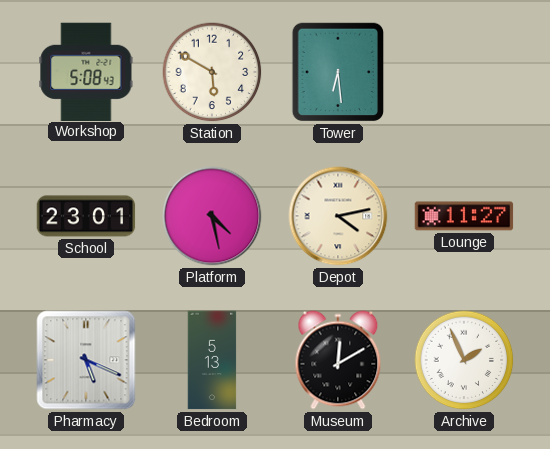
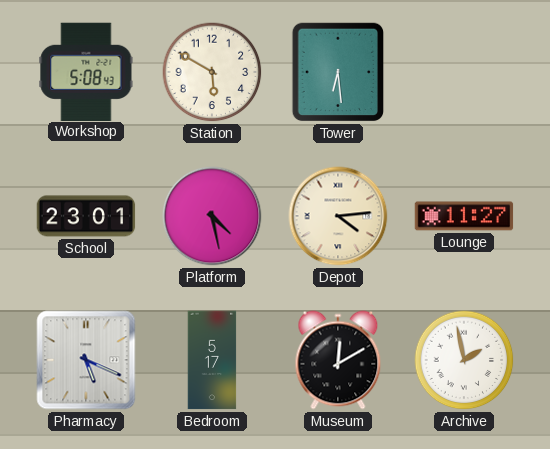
Depot: 4:13 -> 4:14 (338, 216)
Bedroom: 5:13 -> 5:17 (212, 360)
Archive: 1:56 -> 1:58 (464, 360)
